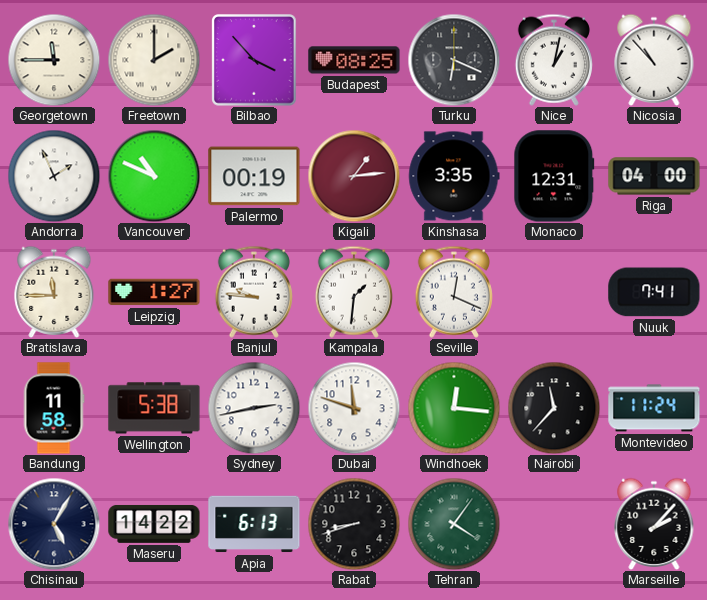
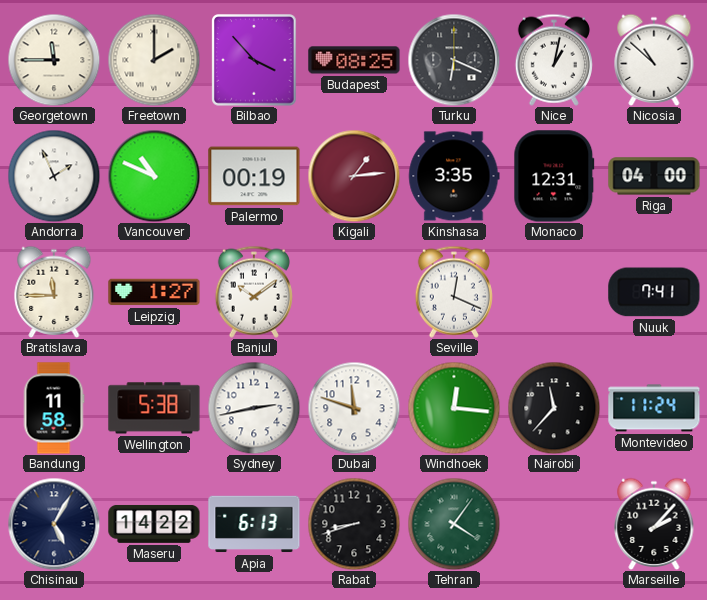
Nicosia: 10:53 -> 10:52 (654, 60)
Banjul: 9:46 -> 10:09 (254, 292)
Kampala: 1:31 -> none (354, 292)
